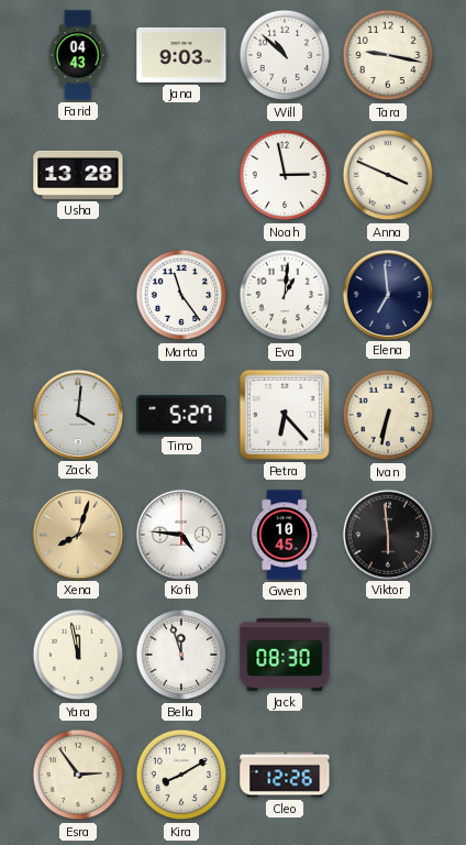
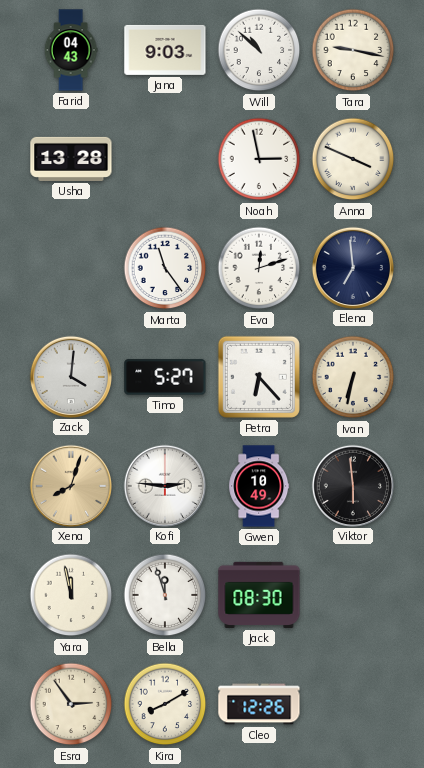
Eva: 1:01 -> 12:12 (259, 268)
Kofi: 4:46 -> 2:46 (164, 485)
Gwen: 10:45 -> 10:49 (259, 486)
